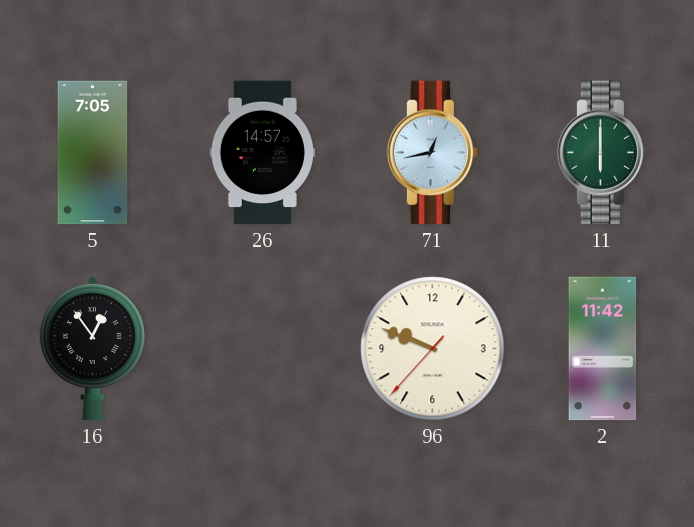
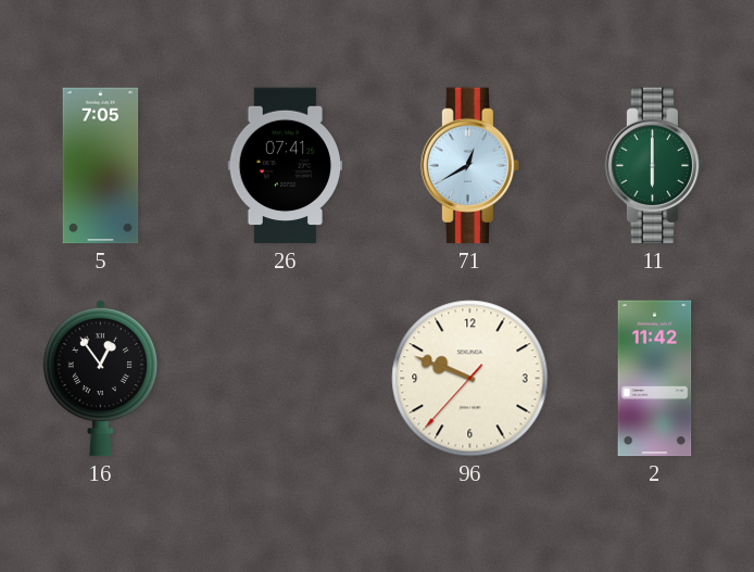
26: 14:57 -> 07:41 (285, 166)
71: 12:43 -> 12:40 (470, 166)
